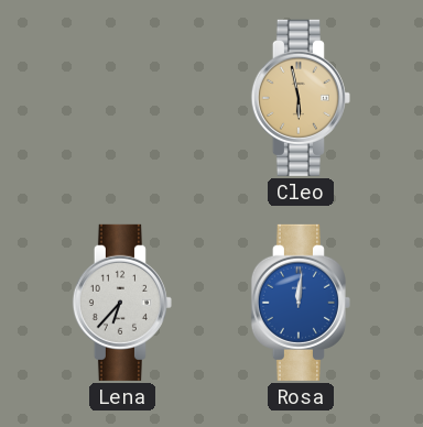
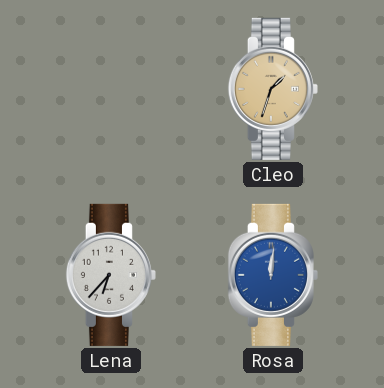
Cleo: 5:58 -> 1:33 (273, 89)
